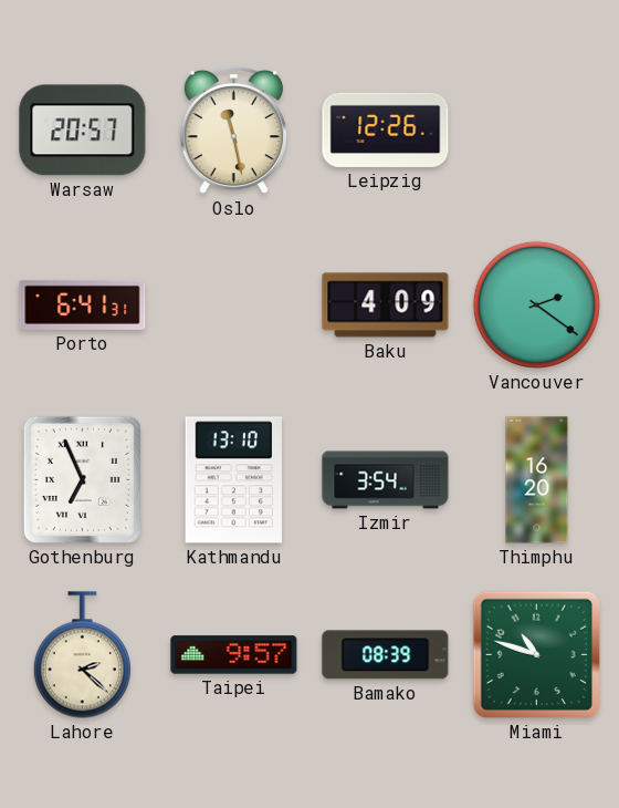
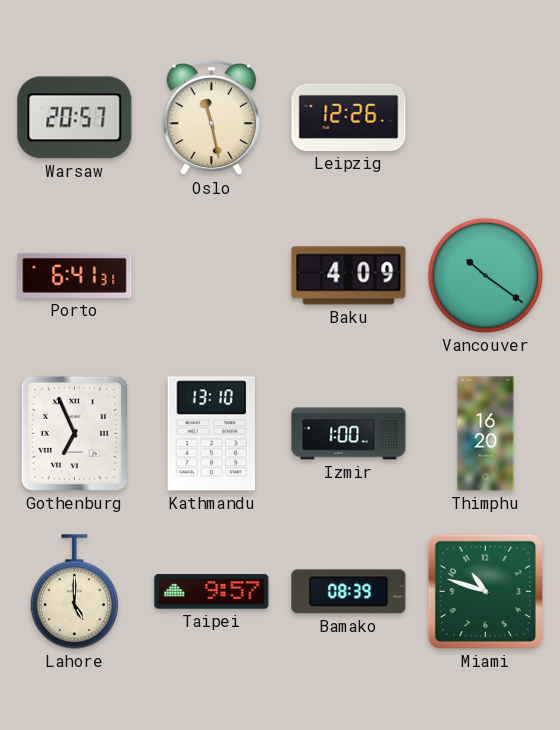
Vancouver: 2:21 -> 10:21 (485, 275)
Izmir: 3:54 -> 1:00 (349, 434)
Lahore: 2:22 -> 5:00 (74, 592)
